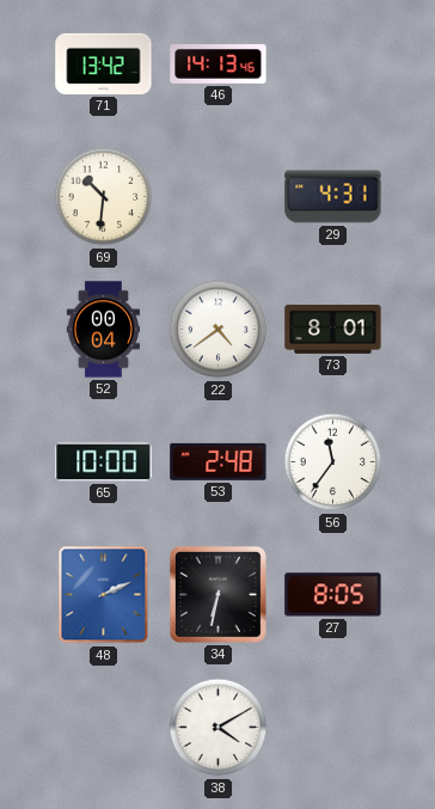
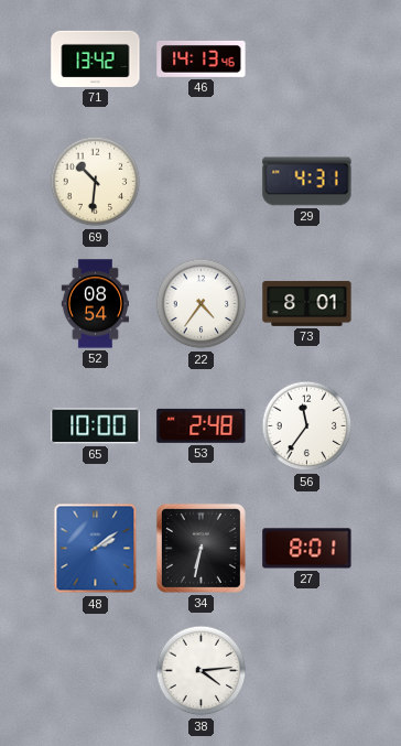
52: 00:04 -> 08:54 (95, 304)
22: 4:39 -> 4:36 (202, 304)
48: 2:11 -> 2:09 (96, 549)
27: 8:05 -> 8:01 (307, 549)
38: 4:10 -> 4:14 (202, 671)
